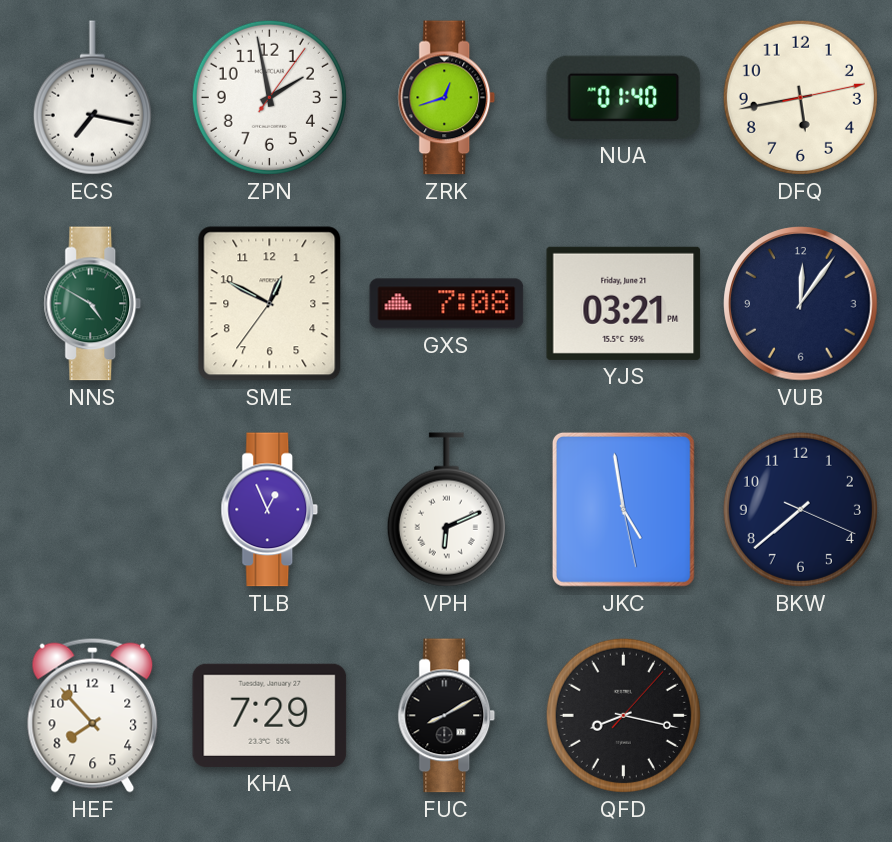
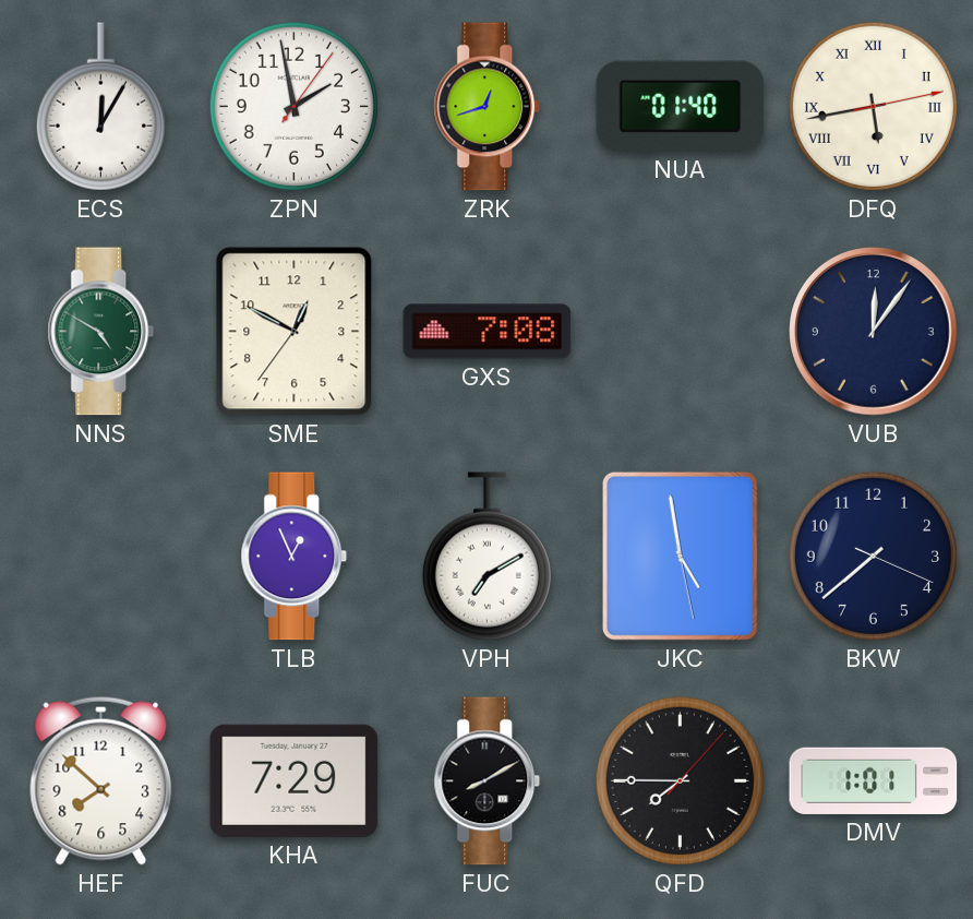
ECS: 7:17 -> 12:05 (100, 107)
DFQ numerals: Arabic -> Roman (873, 106)
YJS: 03:21 -> none (624, 303)
VPH: 6:11 -> 7:10 (487, 557)
HEF: 7:53 -> 7:52 (101, 780)
QFD: 8:17 -> 7:45 (680, 780)
DMV: none -> 1:01 (874, 780)
